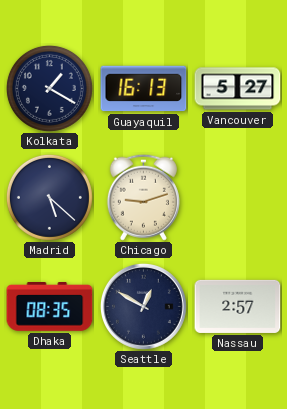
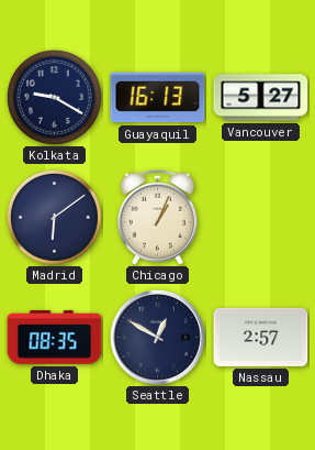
Kolkata: 1:20 -> 9:20 (54, 97)
Madrid: 5:22 -> 6:09 (54, 217)
Chicago: 9:12 -> 1:04 (157, 217)
